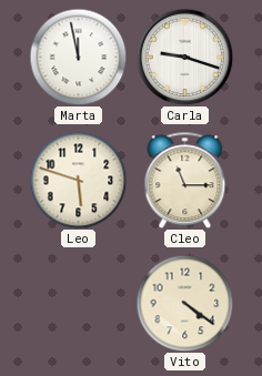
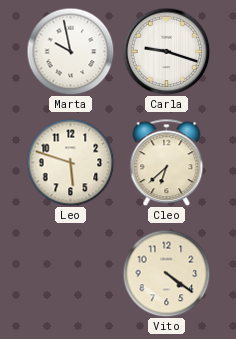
Marta: 11:58 -> 9:58 (70, 51)
Cleo: 11:15 -> 6:38 (167, 162)
